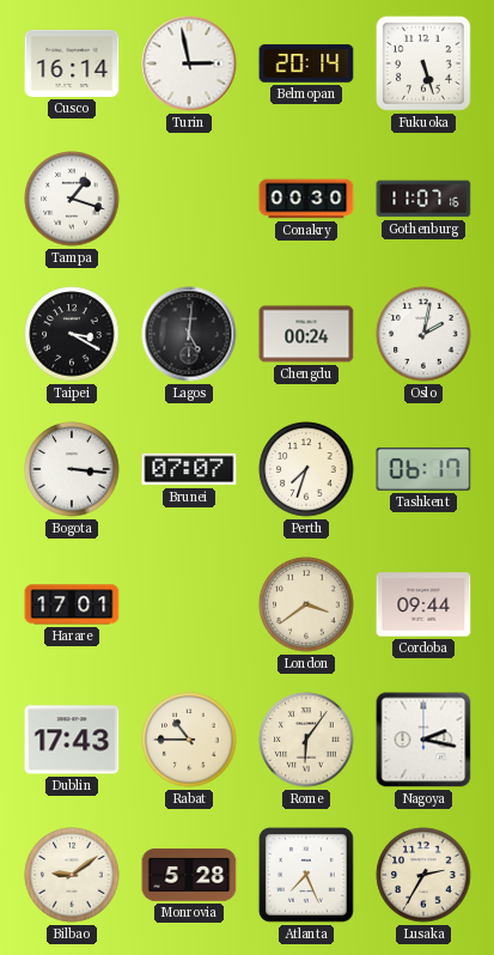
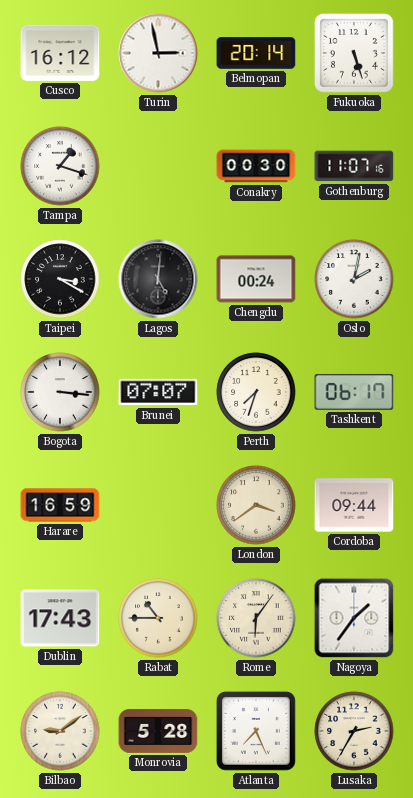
Cusco: 16:14 -> 16:12 (60, 53)
Harare: 17:01 -> 16:59 (60, 505)
Nagoya: 2:17 -> 1:36 (354, 618)
